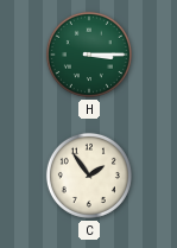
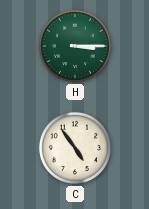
C: 1:54 -> 4:54 (75, 148)
